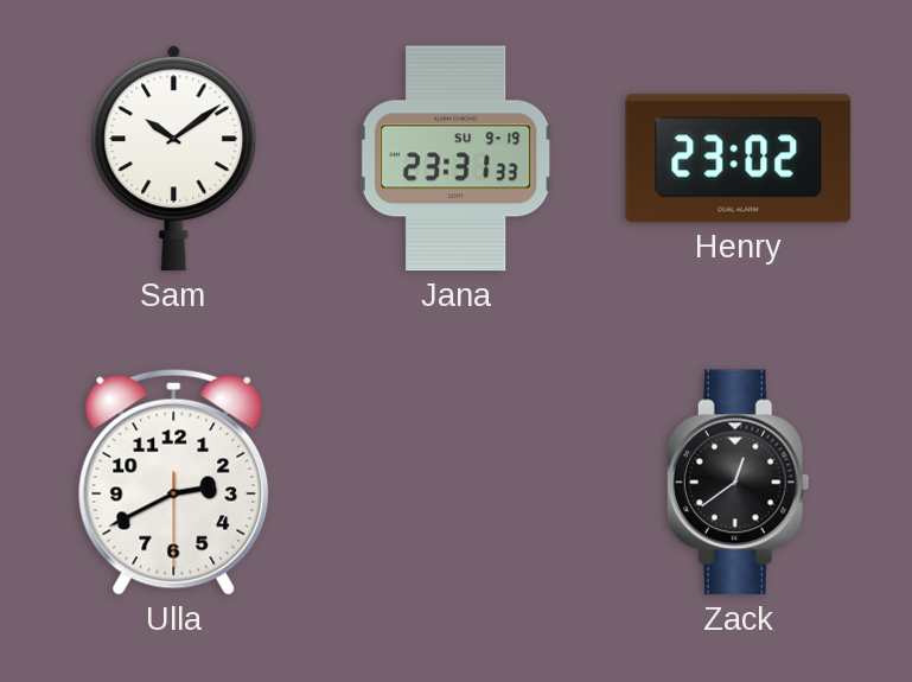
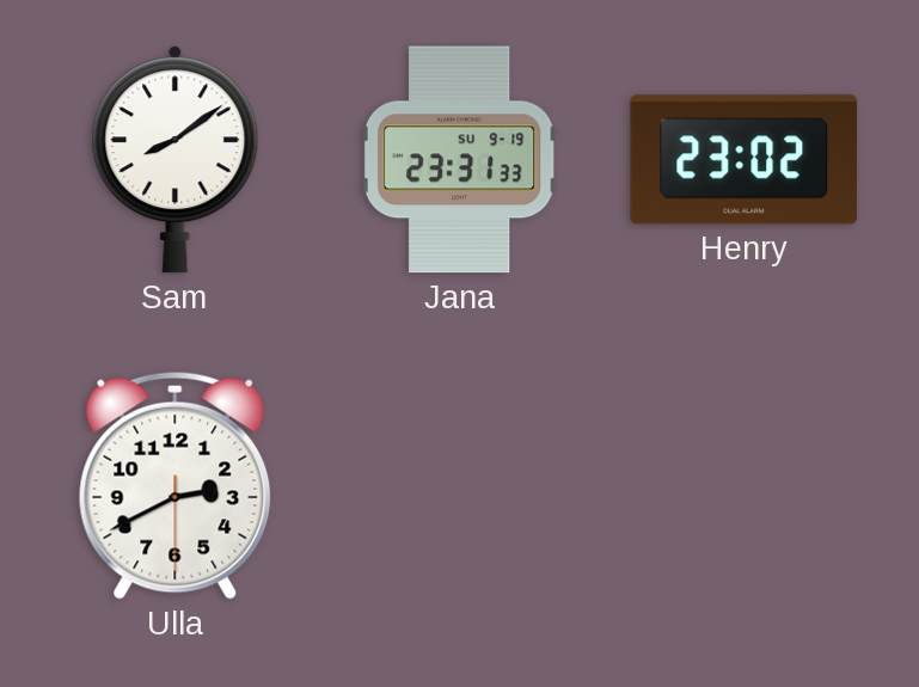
Sam: 10:09 -> 8:09 (176, 160)
Zack: 12:39 -> none (738, 483)
